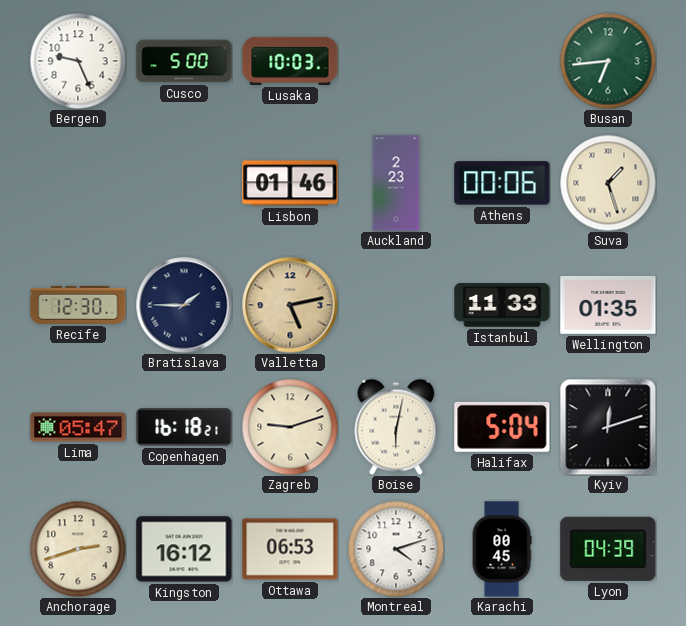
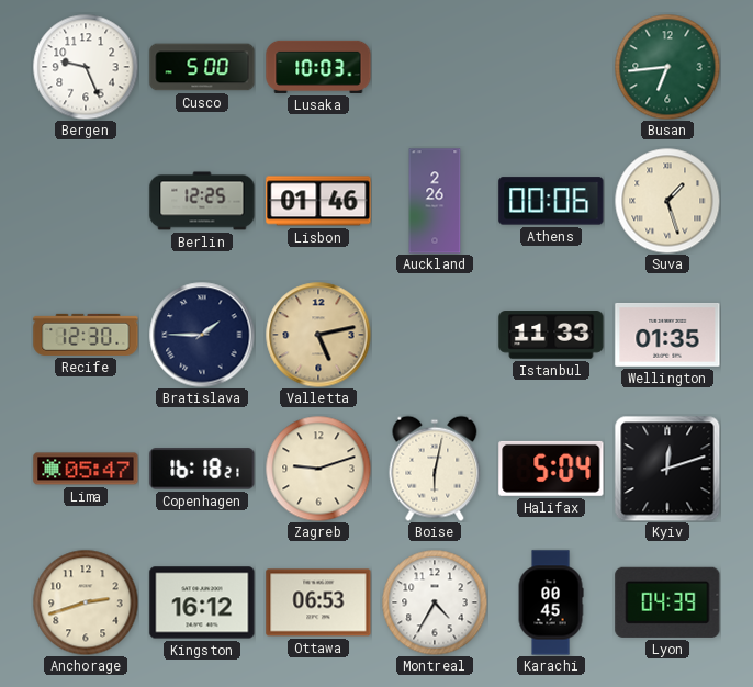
Berlin: none -> 12:25 (202, 201)
Auckland: 2:23 -> 2:26 (435, 201)
Montreal: 4:12 -> 4:35 (435, 602)
